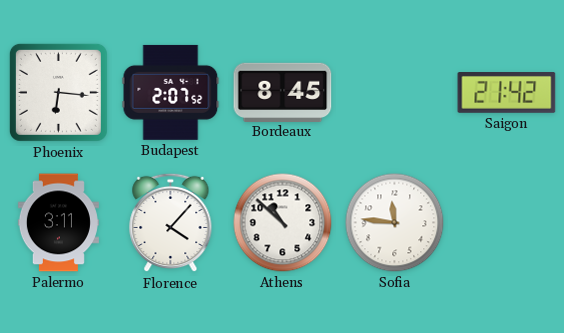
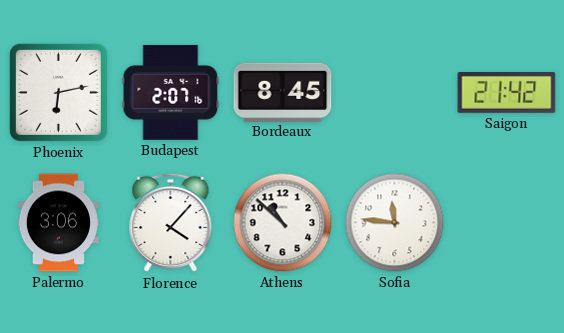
Phoenix: 6:16 -> 6:13 (58, 92)
Budapest: 2:07:52 -> 2:07:16 (171, 92)
Palermo: 3:11 -> 3:06 (58, 223)
